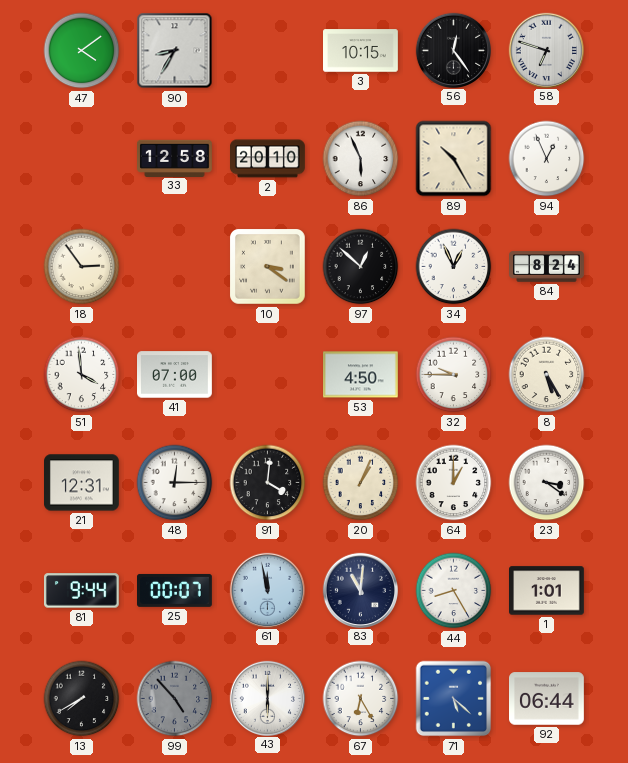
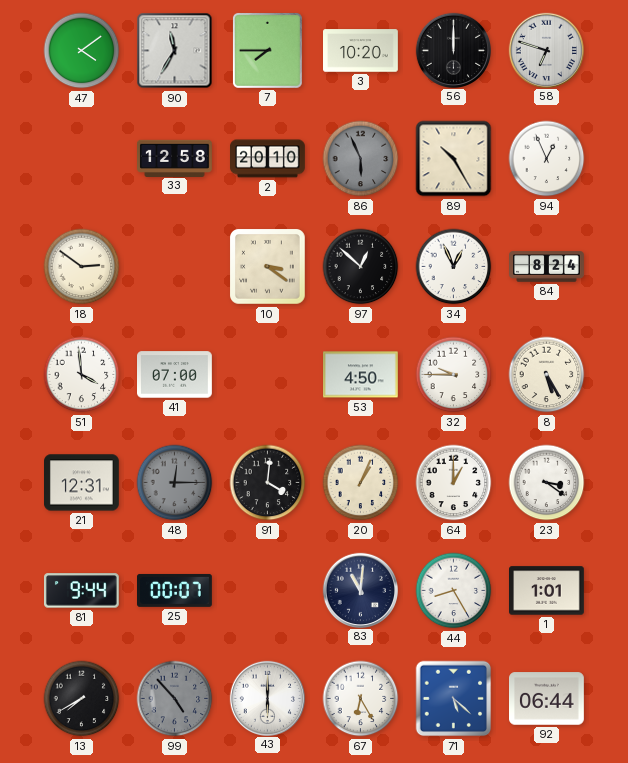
90: 8:35 -> 11:35 (175, 51)
7: none -> 7:45 (267, 50)
3: 10:15 -> 10:20 (361, 51)
56: 12:24 -> 12:00 (453, 50)
86 dial: white -> grey (361, 159)
18: 2:54 -> 2:51 (82, 267)
48 dial: white -> grey (175, 483)
61: 11:58 -> none (267, 590)
